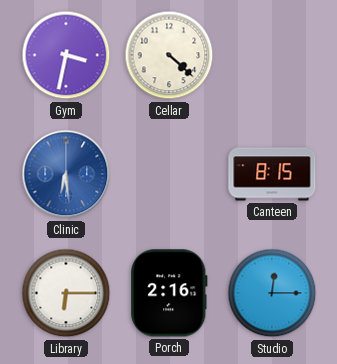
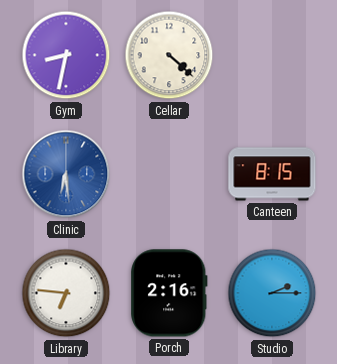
Gym: 3:32 -> 8:32 (66, 55)
Library: 6:15 -> 6:46 (66, 293)
Studio: 12:15 -> 2:15 (272, 293)
